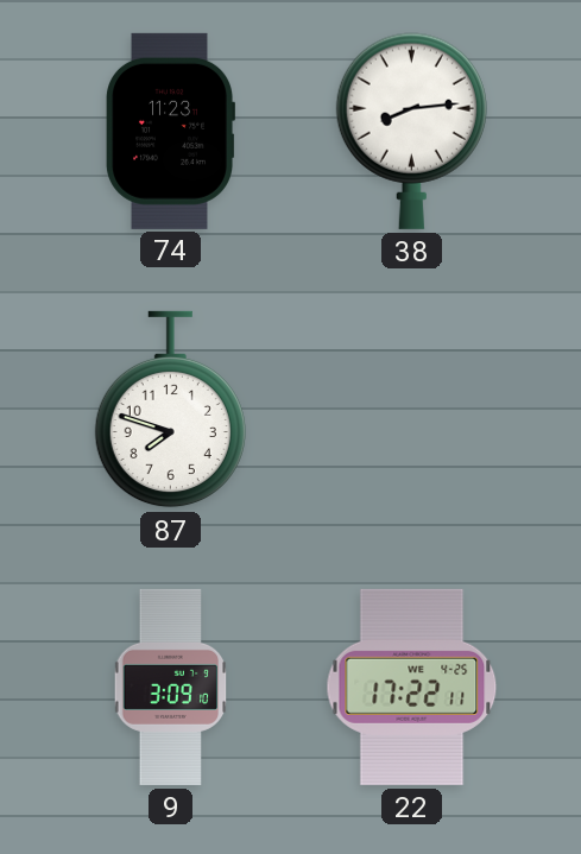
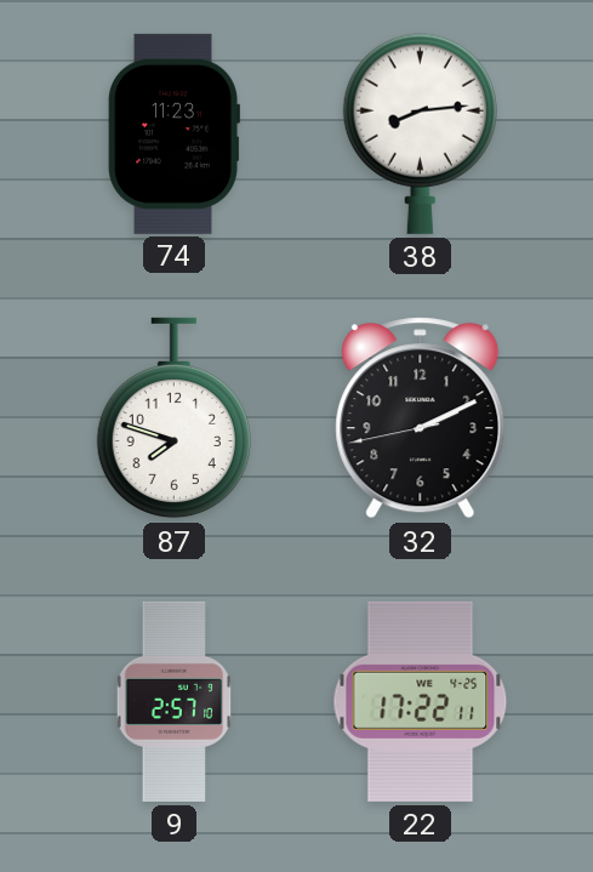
32: none -> 2:10 (421, 418)
9: 3:09 -> 2:57 (175, 701)
